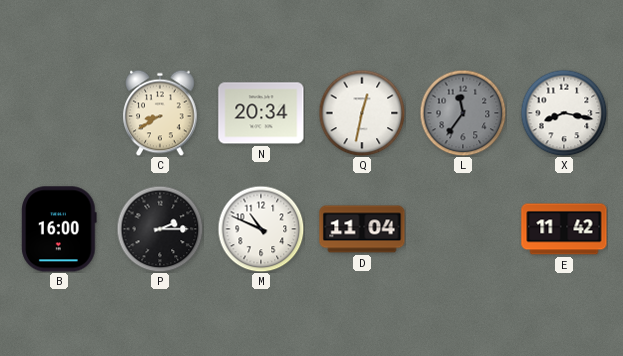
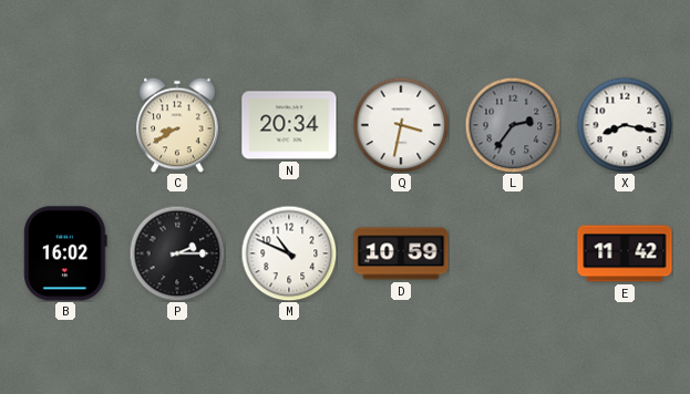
Q: 12:32 -> 3:32 (401, 125)
L: 11:36 -> 2:36 (513, 125)
B: 16:00 -> 16:02 (65, 253)
D: 11:04 -> 10:59 (401, 253)
